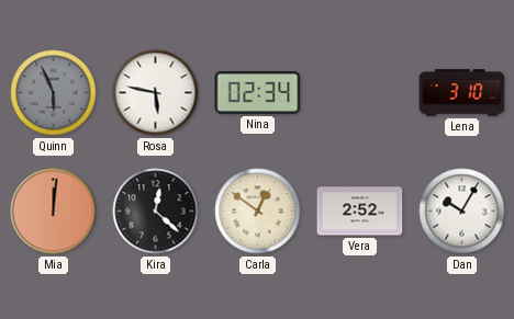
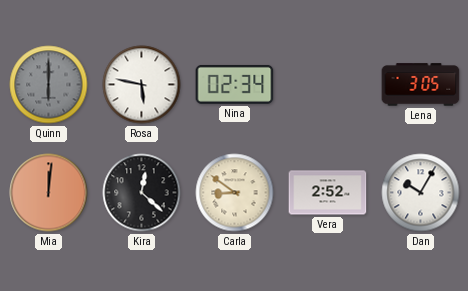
Quinn: 5:56 -> 6:00 (49, 85)
Lena: 3:10 -> 3:05 (421, 85)
Carla: 12:51 -> 8:51 (235, 193)
